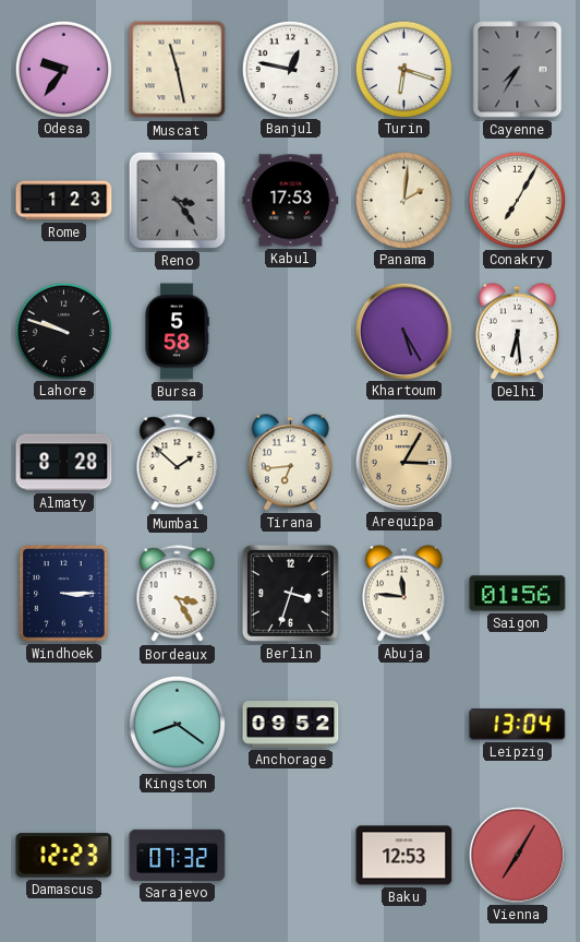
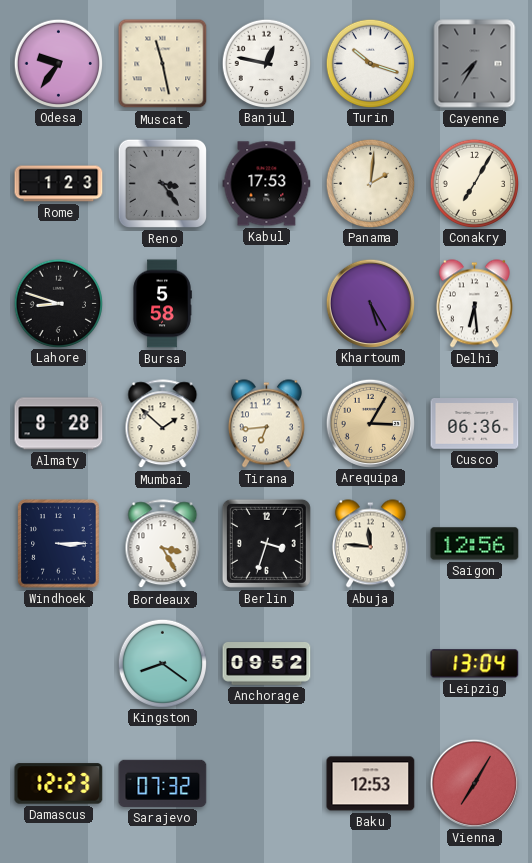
Turin: 6:18 -> 10:18 (370, 63)
Lahore: 9:48 -> 8:48 (58, 303)
Cusco: none -> 06:36 (475, 424)
Saigon: 01:56 -> 12:56 (475, 544)
